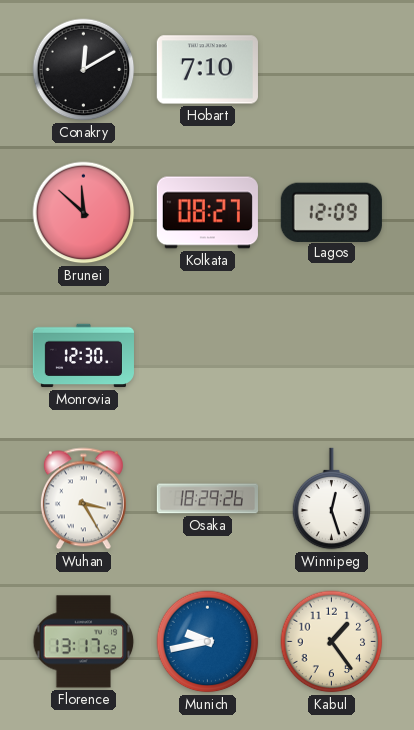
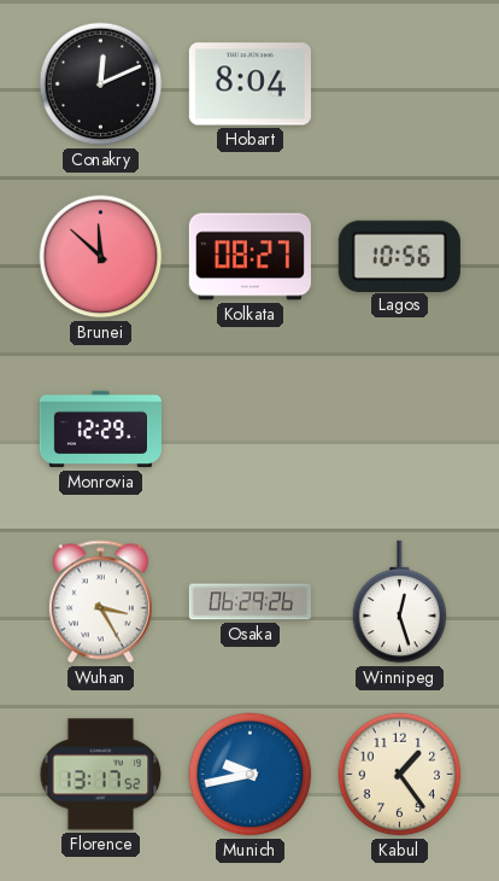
Conakry: 12:10 -> 12:11 (101, 84)
Hobart: 7:10 -> 8:04 (249, 84)
Lagos: 12:09 -> 10:56 (399, 256)
Monrovia: 12:30 -> 12:29 (100, 430)
Osaka: 18:29 -> 06:29 (249, 602)
